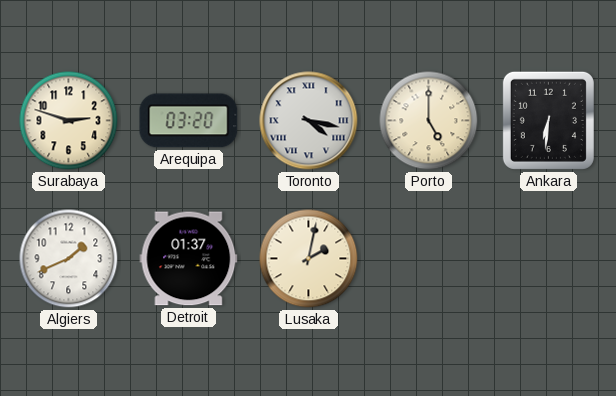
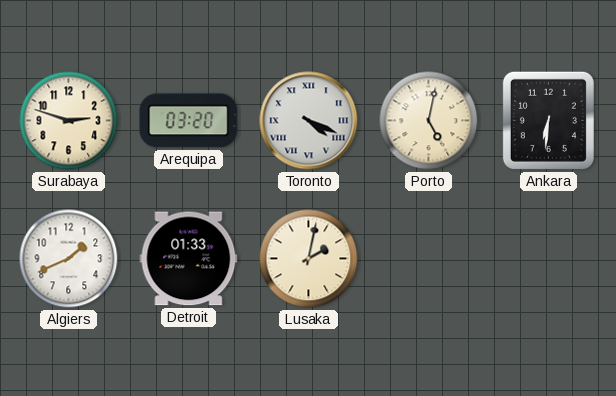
Toronto: 4:17 -> 4:19 (309, 121)
Porto: 5:00 -> 5:02 (429, 121)
Detroit: 01:37 -> 01:33 (189, 259)
